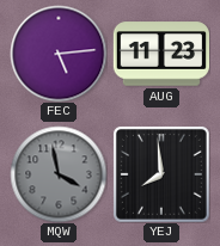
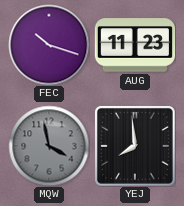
FEC: 5:14 -> 10:18 (49, 45)
